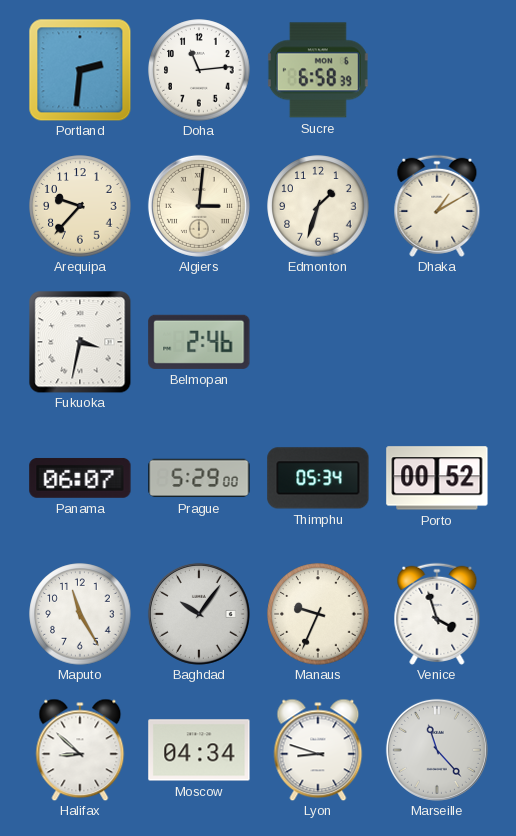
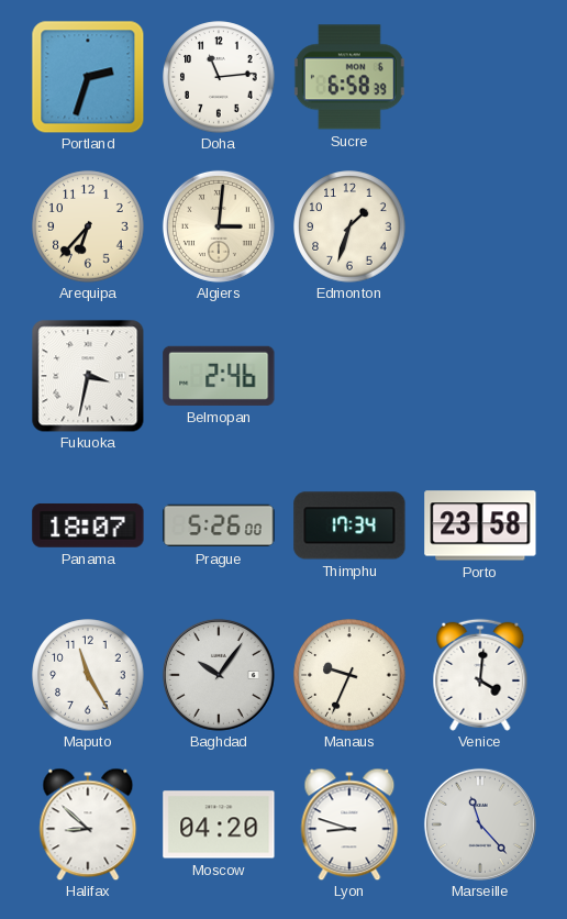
Portland: 2:31 -> 2:33 (88, 77)
Arequipa: 9:37 -> 6:37 (88, 226)
Dhaka: 1:10 -> none (437, 206)
Panama: 06:07 -> 18:07 (88, 525)
Prague: 5:29 -> 5:26 (219, 525)
Thimphu: 05:34 -> 17:34 (349, 525)
Porto: 00:52 -> 23:58 (480, 525)
Venice: 3:57 -> 4:01 (480, 675)
Moscow: 04:34 -> 04:20 (219, 824)
